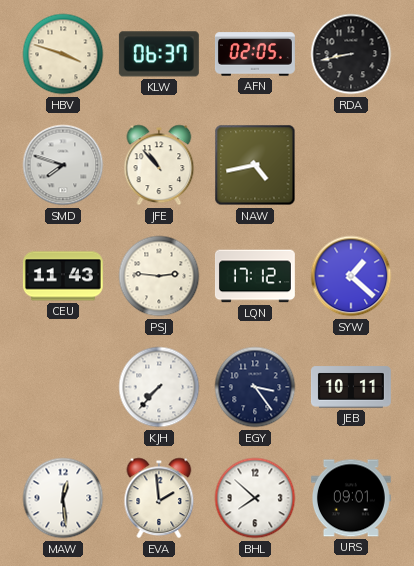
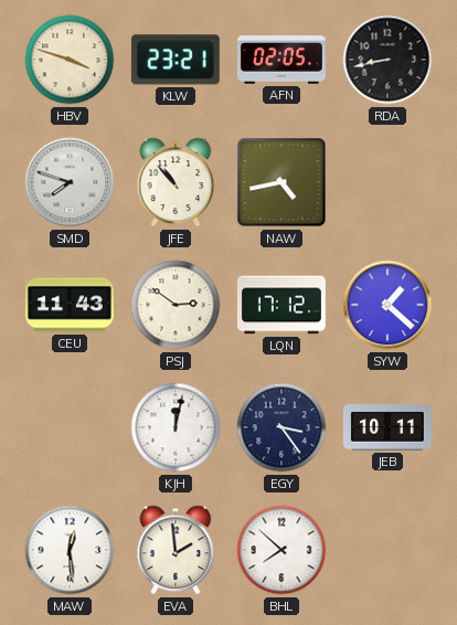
KLW: 06:37 -> 23:21 (176, 60)
PSJ: 2:46 -> 2:51 (176, 305)
KJH: 7:37 -> 12:02 (176, 427)
URS: 09:01 -> none (351, 498)
